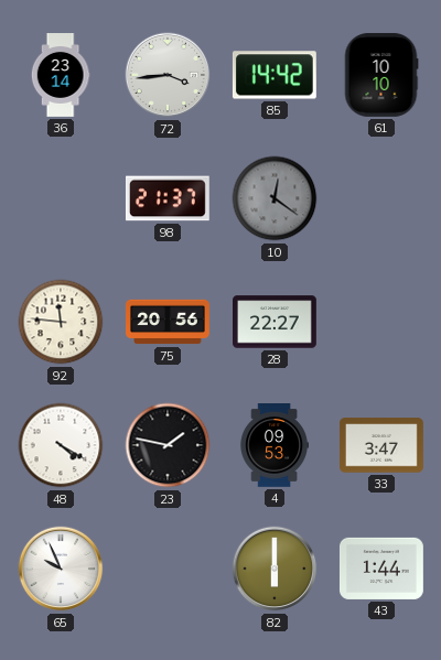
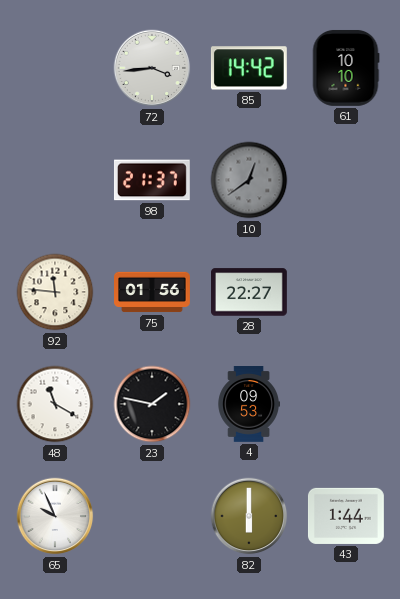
36: 23:14 -> none (61, 75)
10: 12:21 -> 12:39 (249, 180)
75: 20:56 -> 01:56 (153, 292)
48: 4:20 -> 11:20 (55, 404)
33: 3:47 -> none (381, 445)
